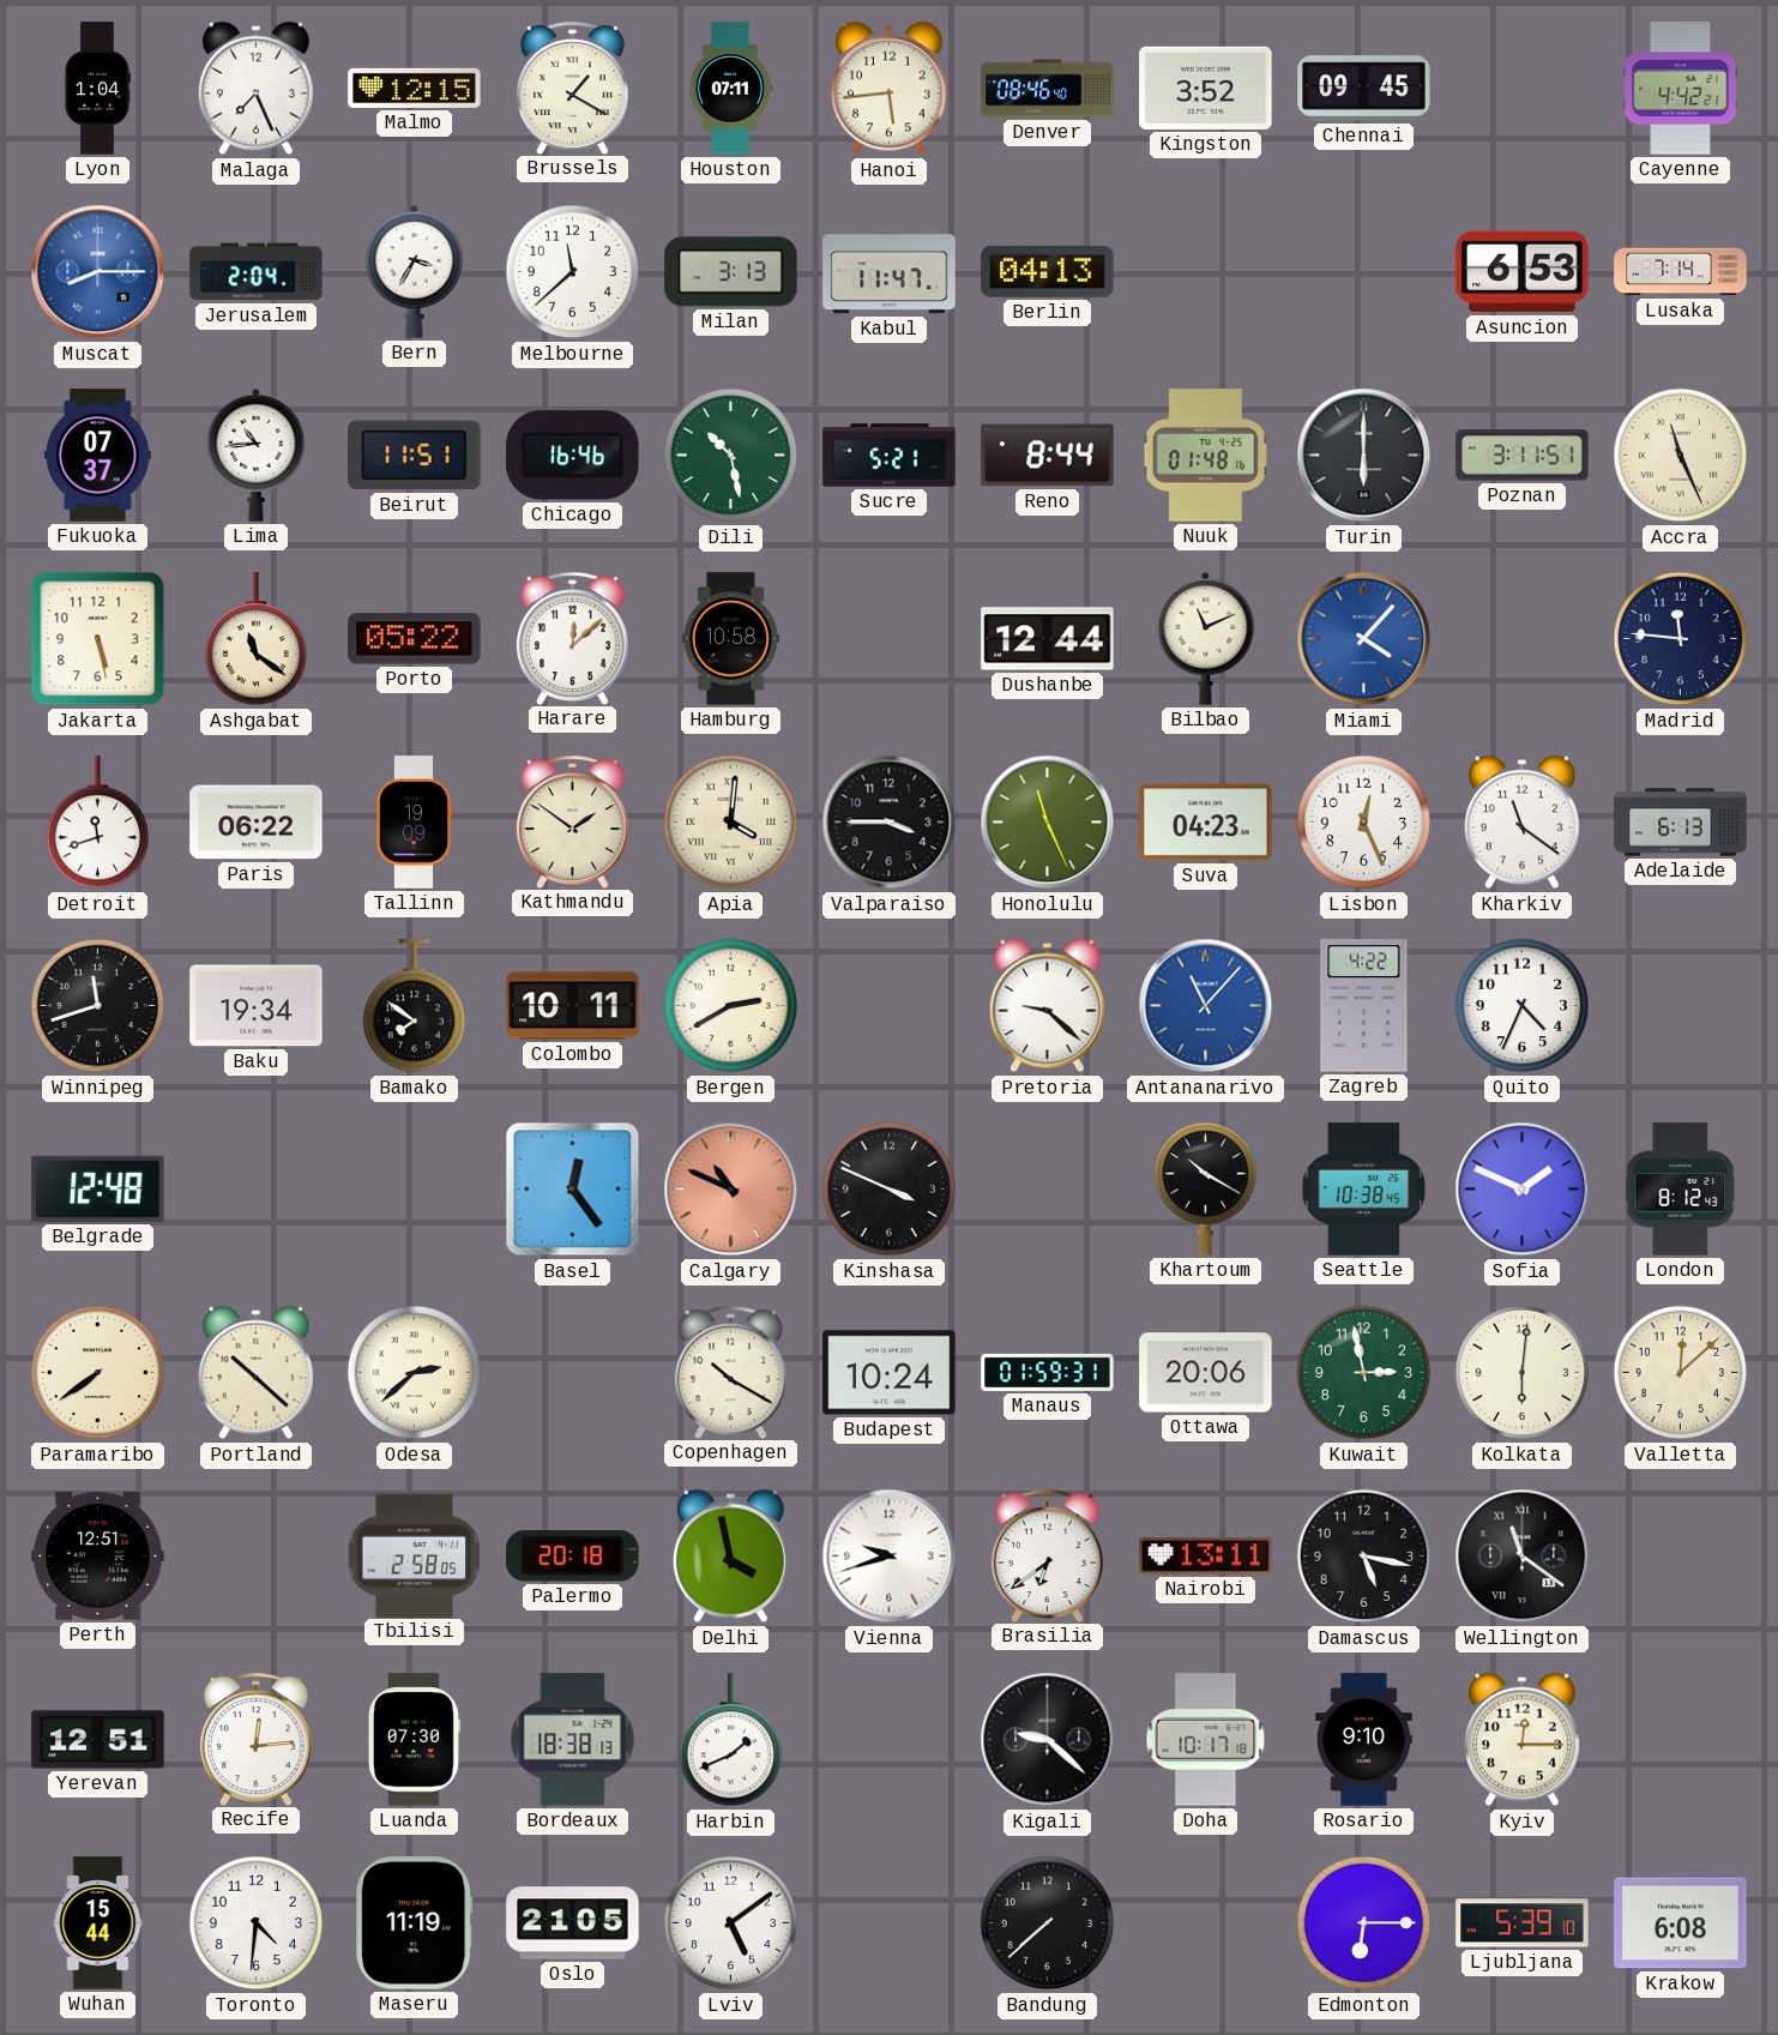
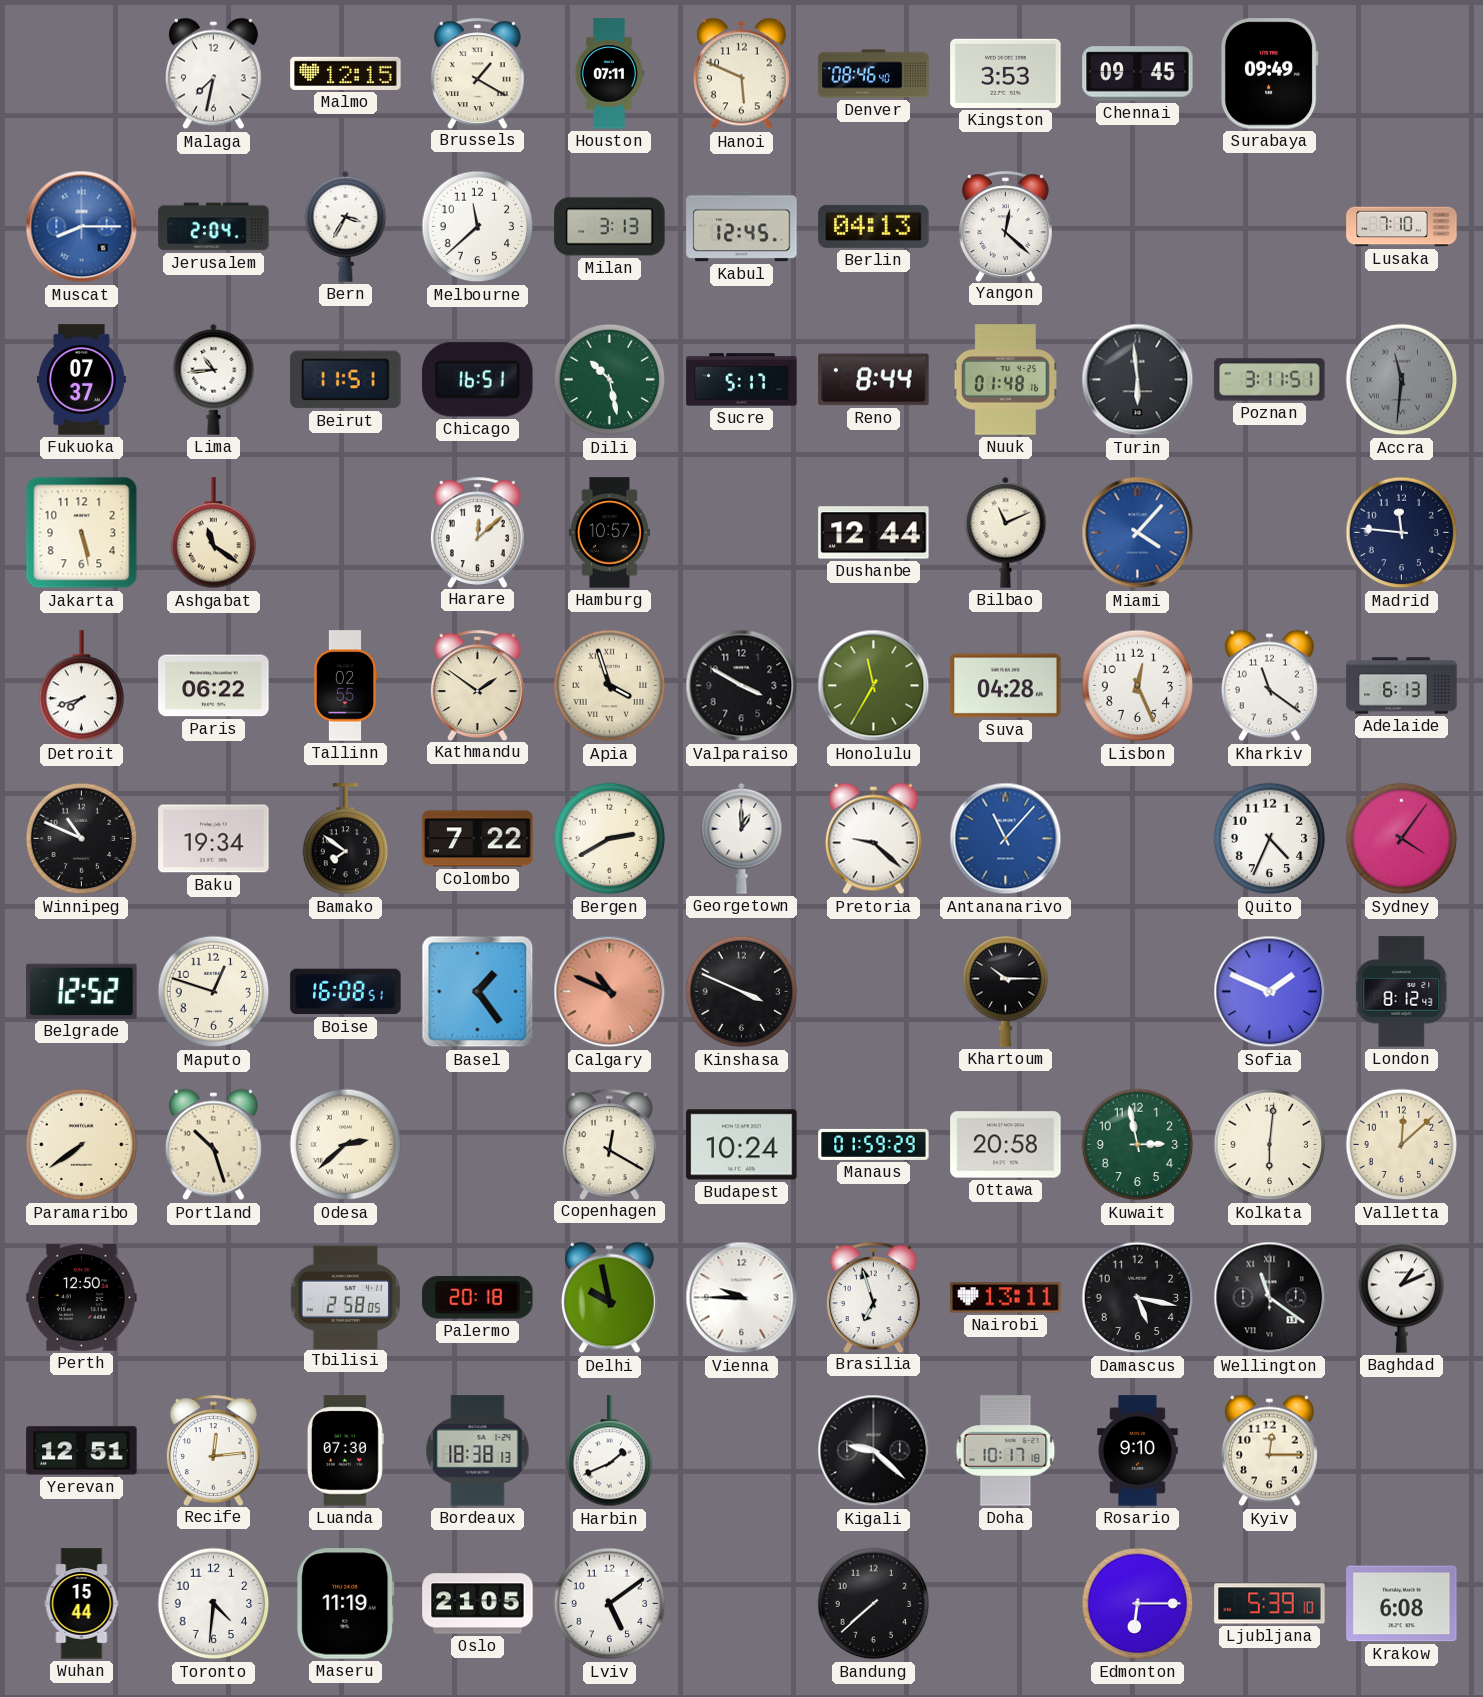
Lyon: 1:04 -> none (97, 89)
Malaga: 7:26 -> 7:32 (213, 74)
Hanoi: 5:44 -> 5:49 (741, 74)
Kingston: 3:52 -> 3:53 (1006, 73)
Surabaya: none -> 09:49 (1269, 74)
Cayenne: 4:42 -> none (1681, 89)
Kabul: 11:47 -> 12:45 (742, 227)
Yangon: none -> 12:22 (1005, 226)
Asuncion: 6:53 -> none (1523, 272)
Lusaka: 7:14 -> 7:10 (1402, 227)
Chicago: 16:46 -> 16:51 (478, 380)
Sucre: 5:21 -> 5:17 (742, 380)
Turin: 6:00 -> 5:59 (1138, 380)
Accra: 11:26 -> 11:31 (1402, 380)
Accra dial: cream -> grey (1402, 380)
Porto: 05:22 -> none (415, 639)
Hamburg: 10:58 -> 10:57 (609, 533)
Detroit: 11:42 -> 7:42 (82, 686)
Tallinn: 19:09 -> 02:55 (345, 686)
Apia: 4:01 -> 3:57 (610, 686)
Valparaiso: 3:45 -> 3:50 (742, 686)
Honolulu: 11:26 -> 11:35 (874, 686)
Suva: 04:23 -> 04:28 (1006, 686)
Winnipeg: 11:42 -> 10:49 (82, 839)
Colombo: 10:11 -> 7:22 (478, 839)
Georgetown: none -> 1:00 (742, 838)
Zagreb: 4:22 -> none (1364, 1006)
Sydney: none -> 4:06 (1402, 839)
Belgrade: 12:48 -> 12:52 (82, 991)
Maputo: none -> 12:48 (214, 992)
Boise: none -> 16:08 (346, 992)
Basel: 12:24 -> 1:24 (478, 992)
Khartoum: 10:20 -> 10:15 (1006, 991)
Seattle: 10:38 -> none (1364, 1190)
Portland: 10:22 -> 10:27 (213, 1145)
Copenhagen: 10:20 -> 12:20 (609, 1144)
Manaus: 01:59:31 -> 01:59:29 (874, 1144)
Ottawa: 20:06 -> 20:58 (1006, 1145)
Perth: 12:51 -> 12:50 (82, 1298)
Delhi: 3:58 -> 9:58 (609, 1298)
Vienna: 9:42 -> 9:45 (742, 1298)
Brasilia: 6:39 -> 6:57 (873, 1297)
Baghdad: none -> 1:11 (1402, 1297)
